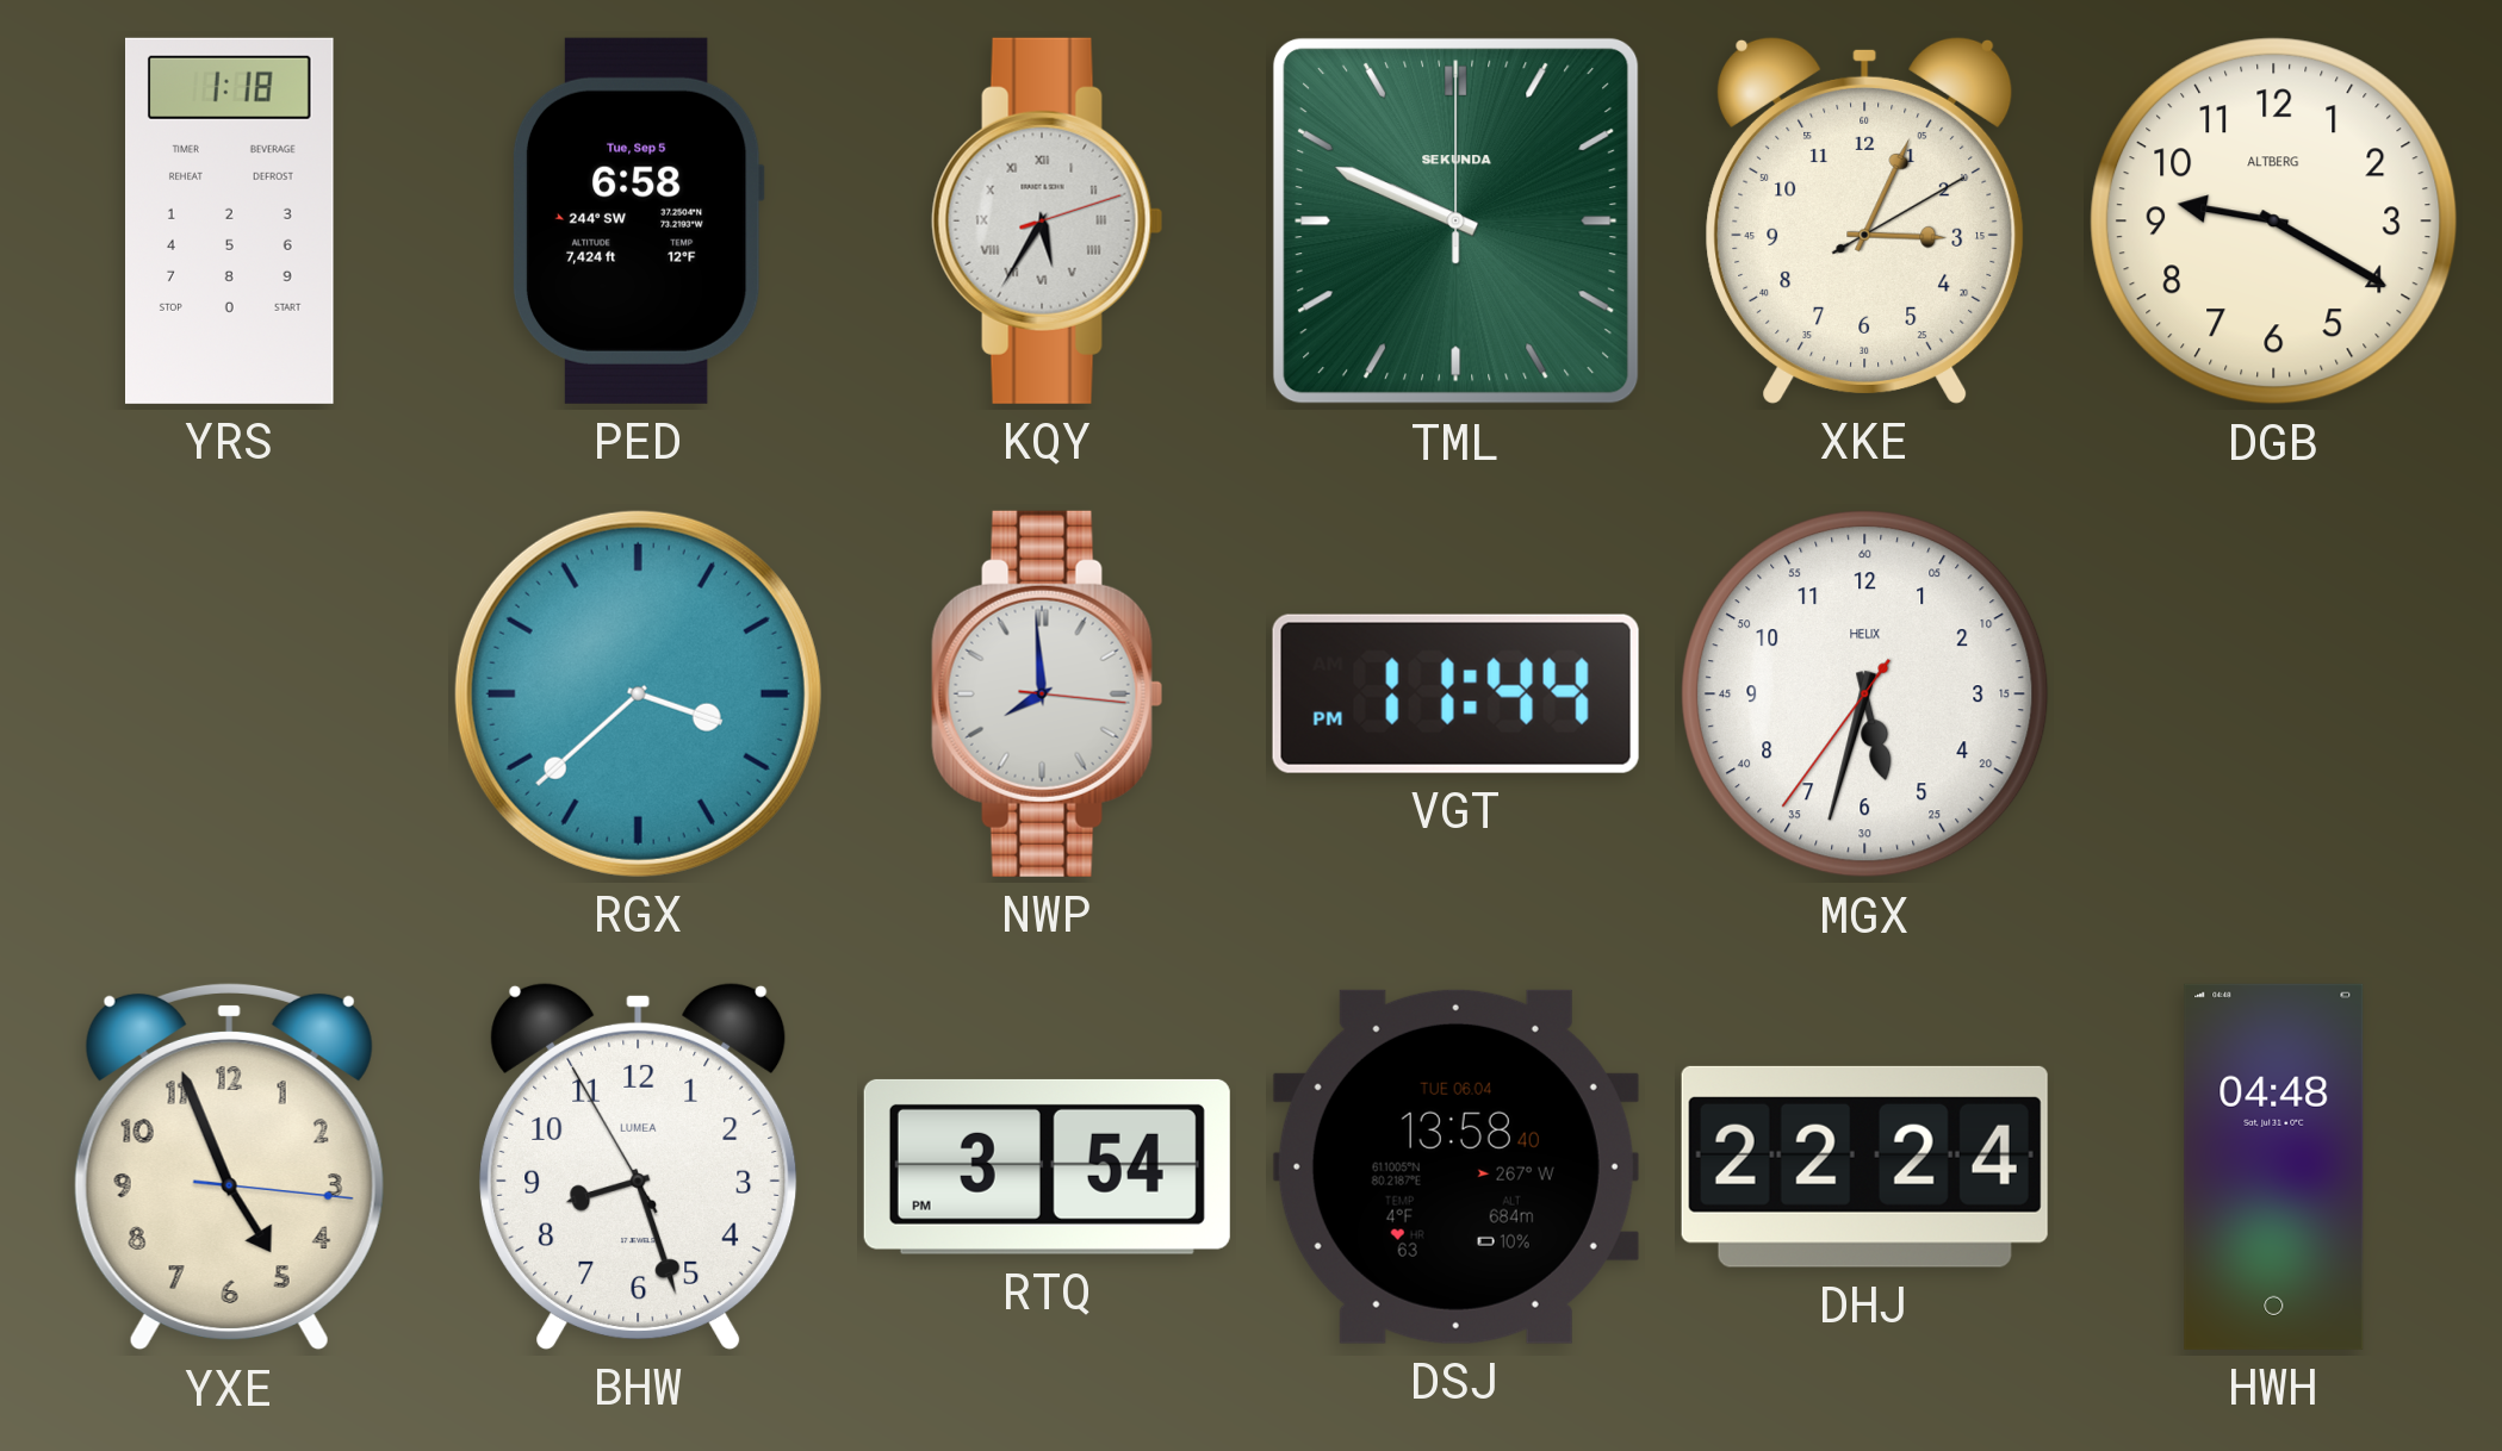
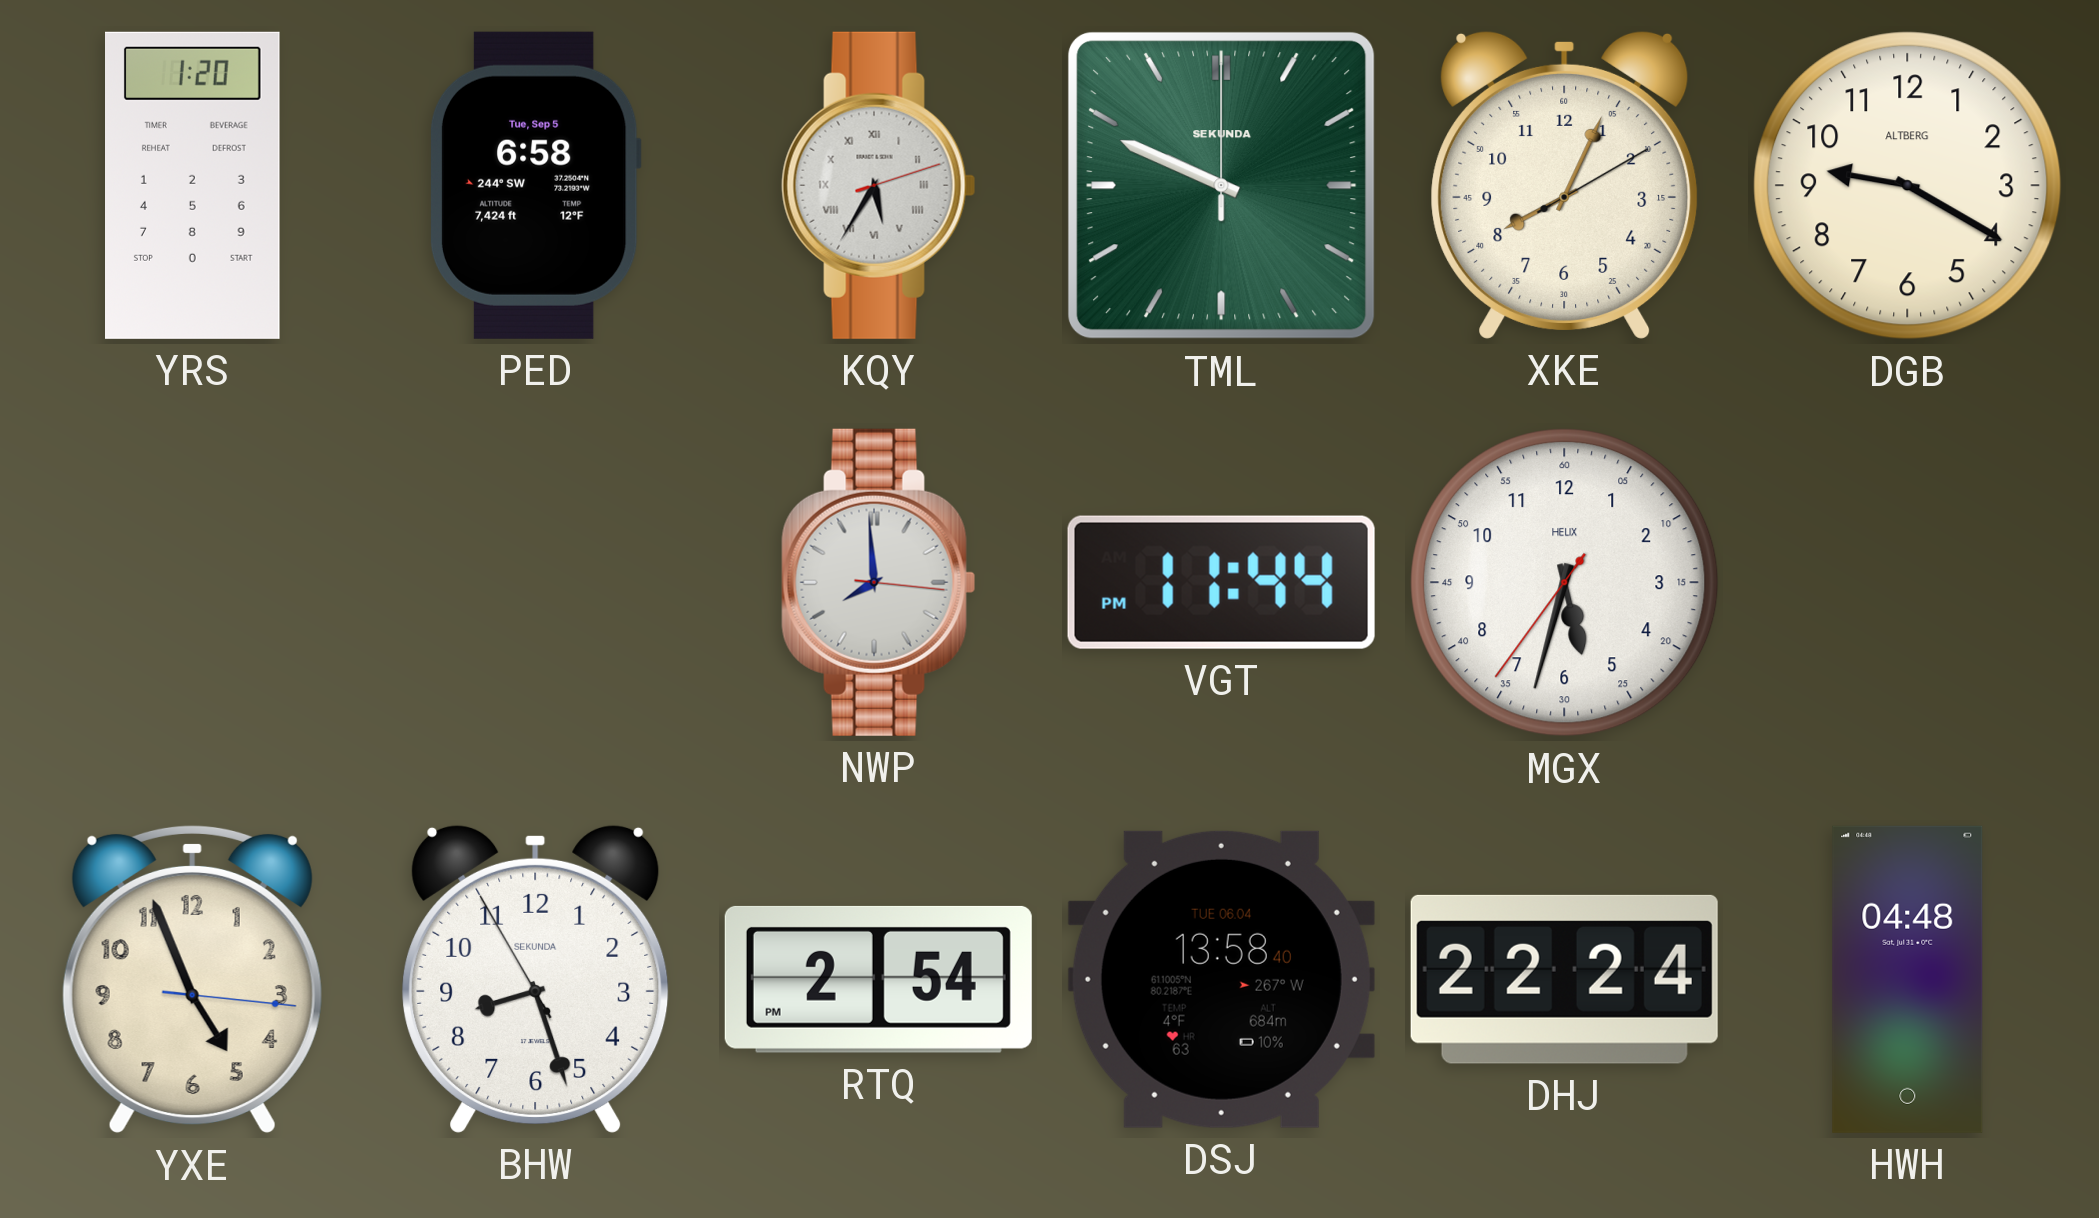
YRS: 1:18 -> 1:20 (193, 185)
XKE: 3:04 -> 8:04 (1565, 185)
RGX: 3:38 -> none (638, 693)
BHW brand: LUMEA -> SEKUNDA (536, 979)
RTQ: 3:54 -> 2:54 (878, 979)
